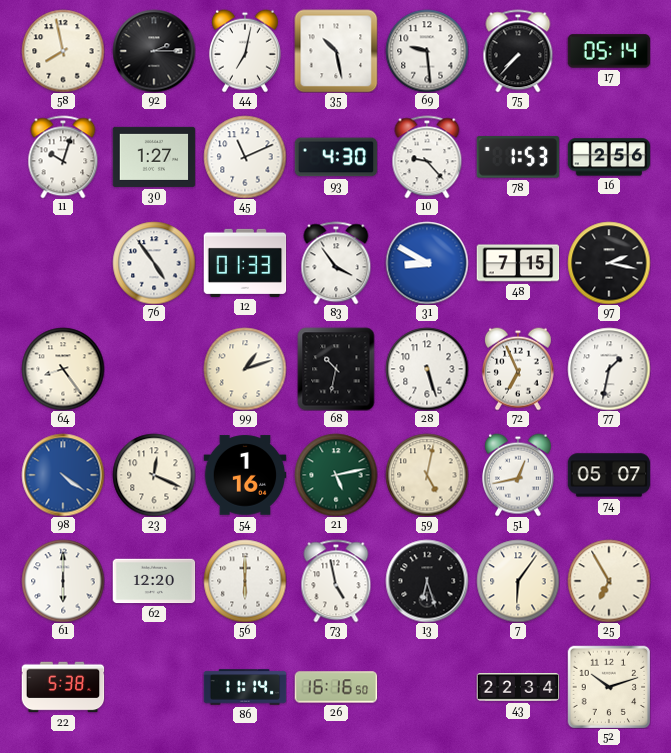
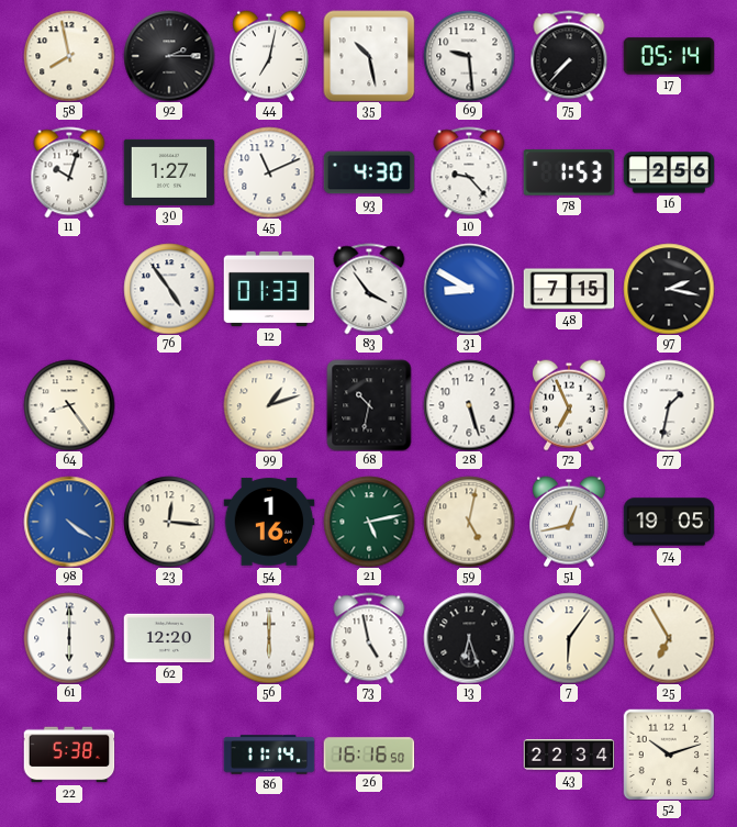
23: 12:19 -> 12:16 (169, 522)
74: 05:07 -> 19:05 (669, 522)
